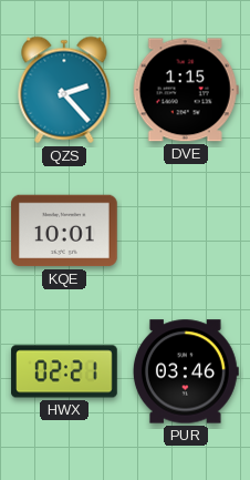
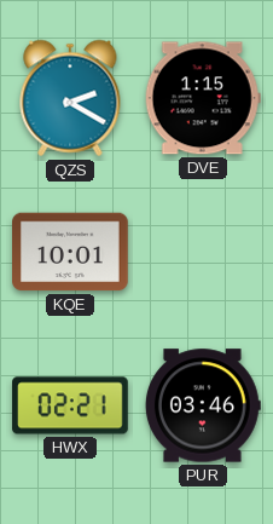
QZS: 2:23 -> 2:20 (70, 98)
